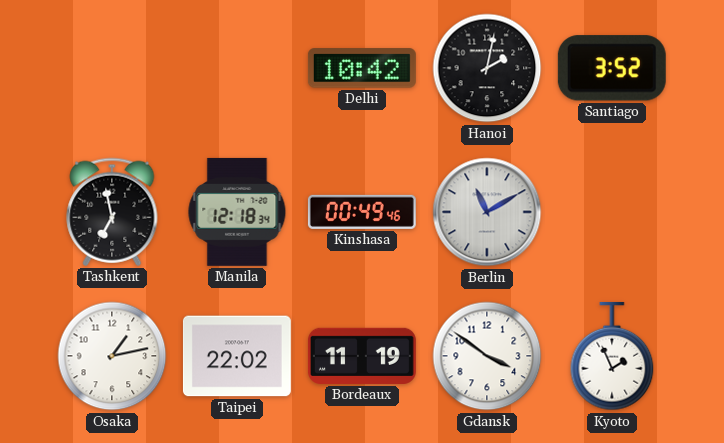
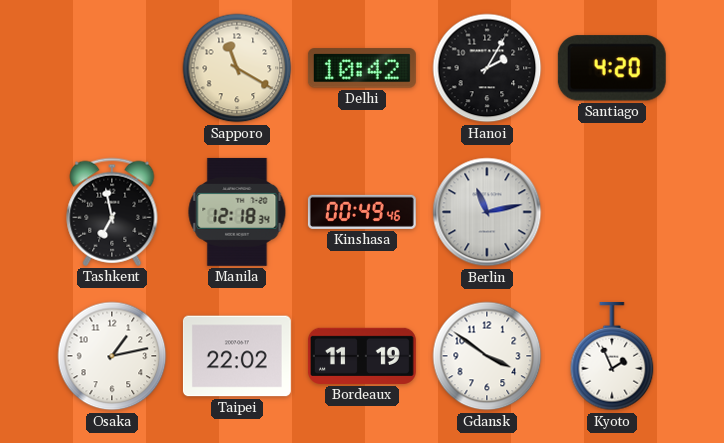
Sapporo: none -> 11:20 (237, 68)
Hanoi: 2:02 -> 2:05 (487, 68)
Santiago: 3:52 -> 4:20 (612, 68)
Berlin: 11:10 -> 11:13 (487, 212)
